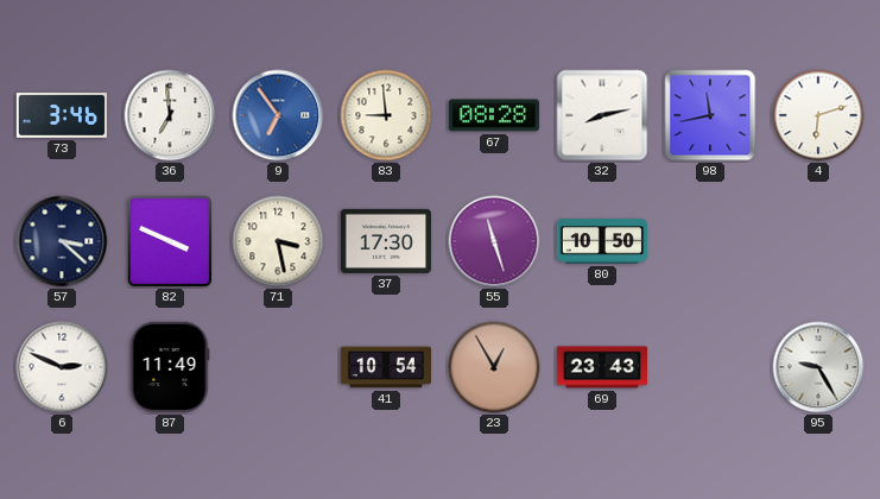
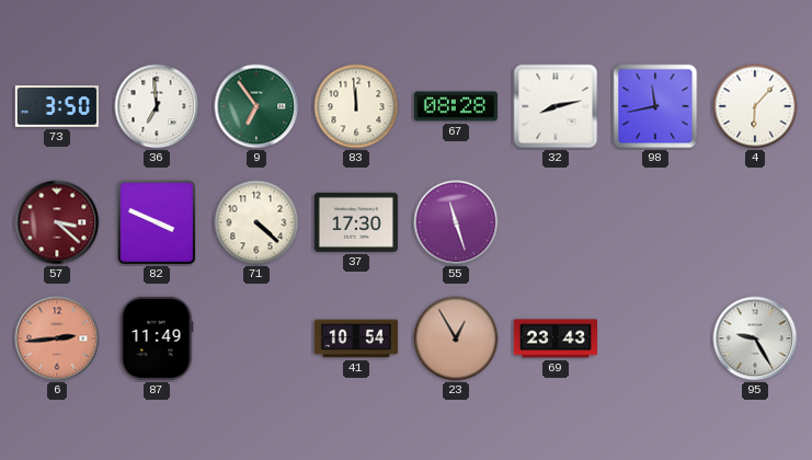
73: 3:46 -> 3:50 (57, 107)
9 dial: blue -> green (256, 106)
83: 8:59 -> 11:59 (356, 106)
4: 6:12 -> 6:07 (755, 106)
57 dial: navy -> burgundy (57, 222)
71: 3:28 -> 4:22 (256, 222)
80: 10:50 -> none (601, 241)
6: 2:49 -> 2:44 (57, 338)
6 dial: white -> salmon (57, 338)
